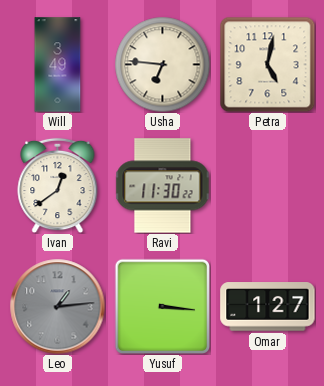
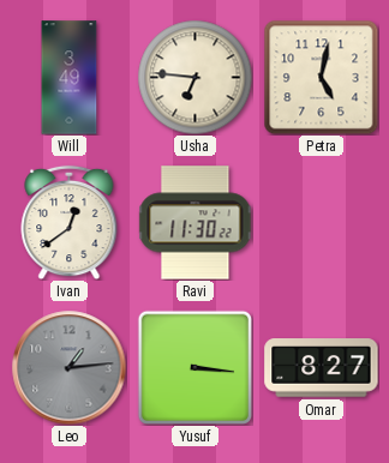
Omar: 1:27 -> 8:27 (322, 368)
